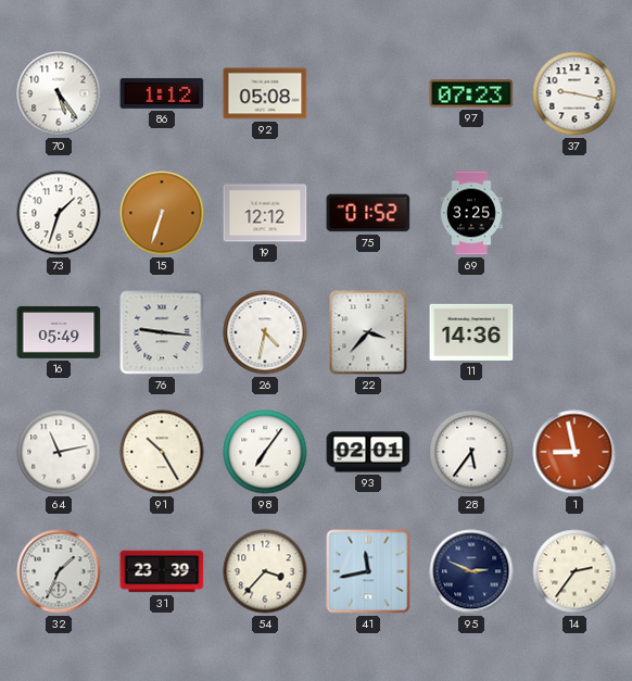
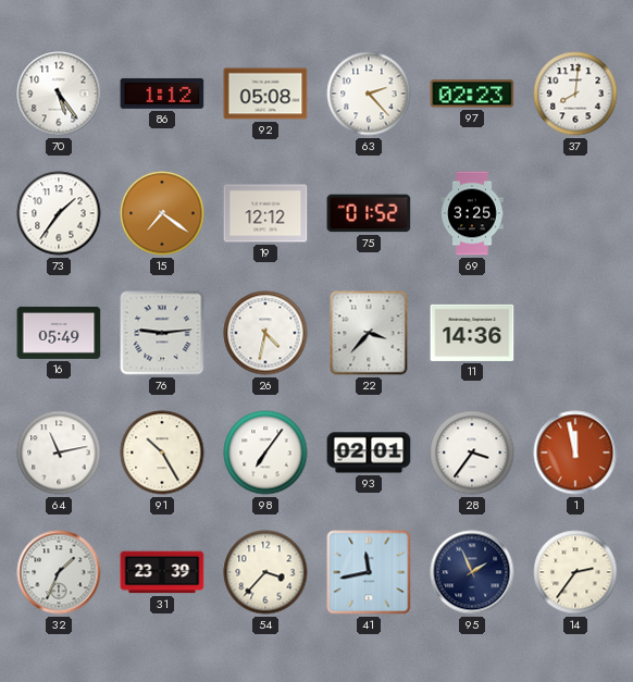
63: none -> 2:23 (369, 94)
97: 07:23 -> 02:23 (472, 94)
37: 9:17 -> 8:01 (575, 94)
73: 1:33 -> 1:36 (59, 213)
15: 6:33 -> 7:21 (162, 213)
76: 9:16 -> 9:14 (162, 333)
28: 5:36 -> 3:36 (472, 452)
1: 8:58 -> 11:58 (575, 452)
95: 2:49 -> 1:56 (472, 572)
